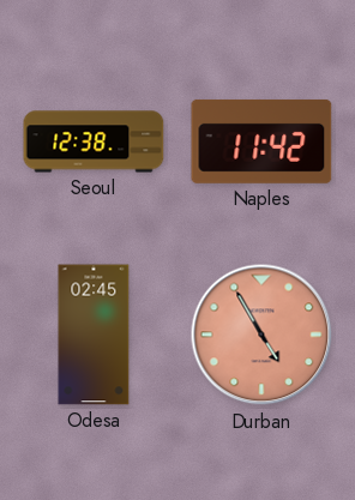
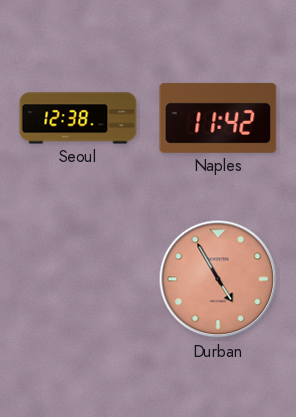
Odesa: 02:45 -> none (94, 335)
